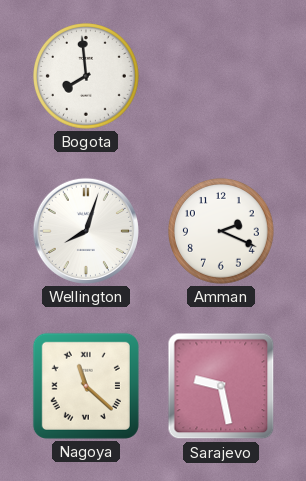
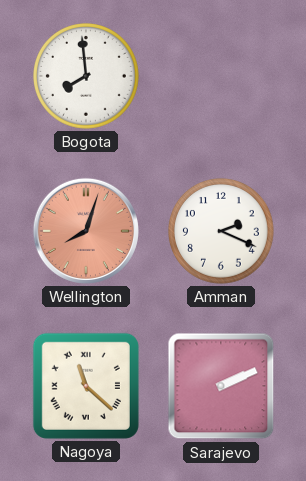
Wellington dial: white -> salmon (86, 231)
Sarajevo: 9:28 -> 2:11 (221, 386)
